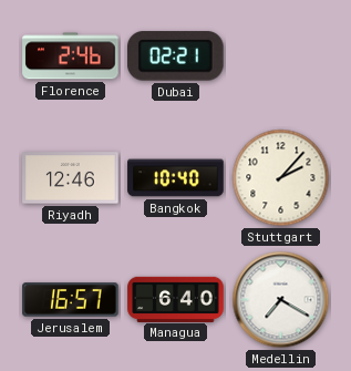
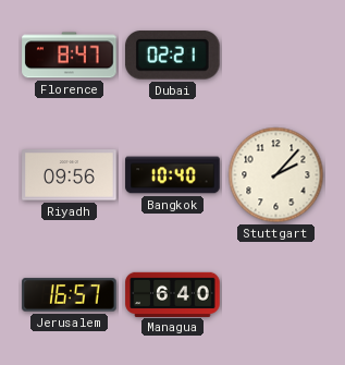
Florence: 2:46 -> 8:47 (70, 56)
Riyadh: 12:46 -> 09:56 (70, 175)
Medellin: 7:20 -> none (281, 300)
